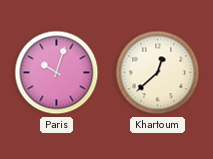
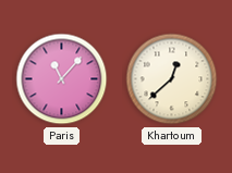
Paris: 10:03 -> 11:07 (62, 79)
